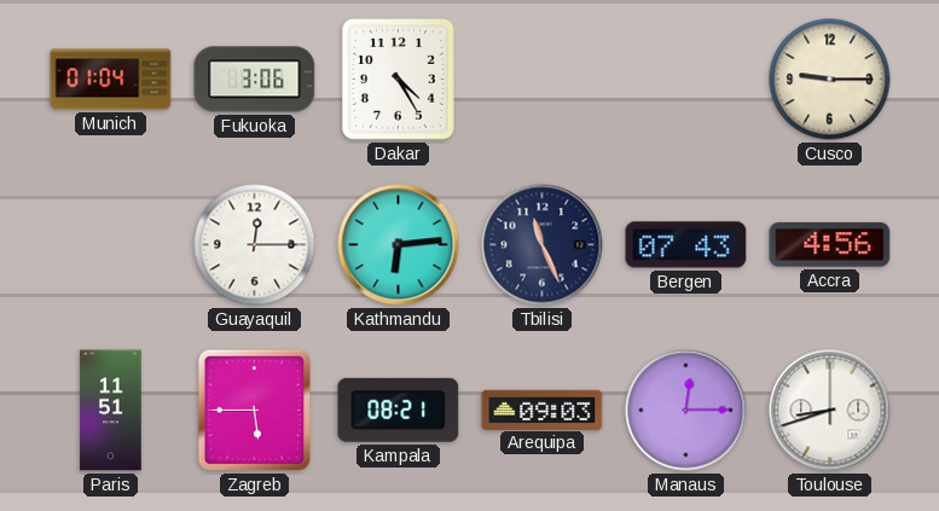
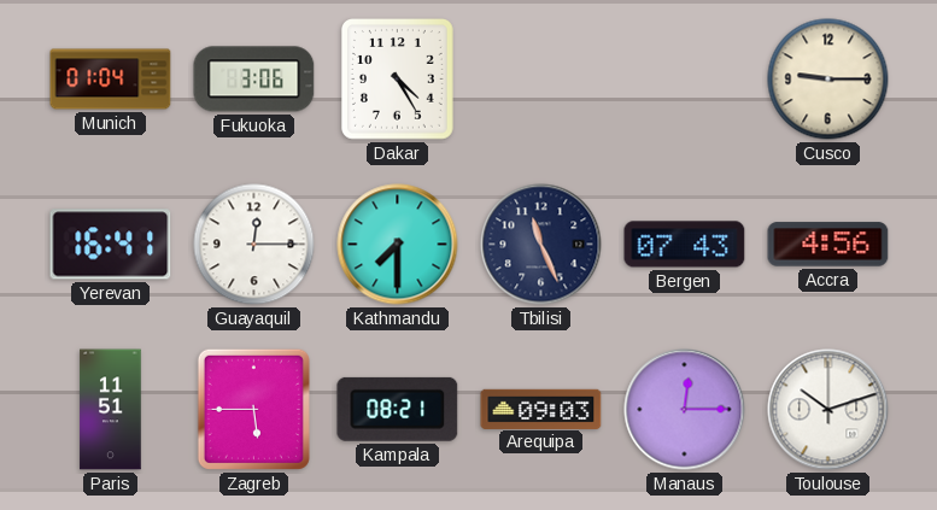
Yerevan: none -> 16:41 (111, 245)
Kathmandu: 6:14 -> 7:30 (398, 245)
Toulouse: 8:42 -> 10:12 (828, 410)
